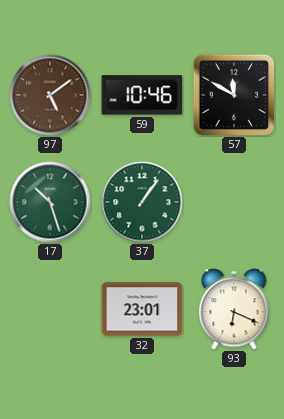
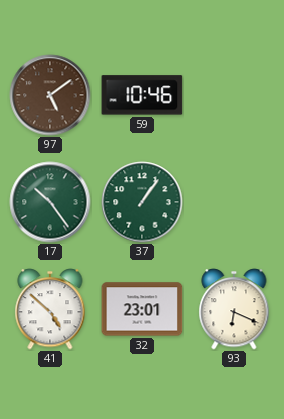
57: 11:50 -> none (233, 94)
17: 10:27 -> 10:24 (50, 202)
41: none -> 4:52 (50, 309)
